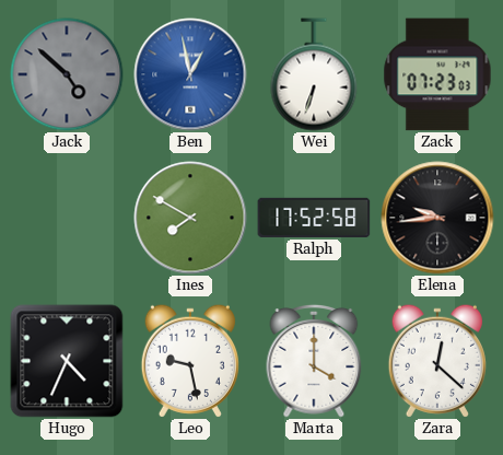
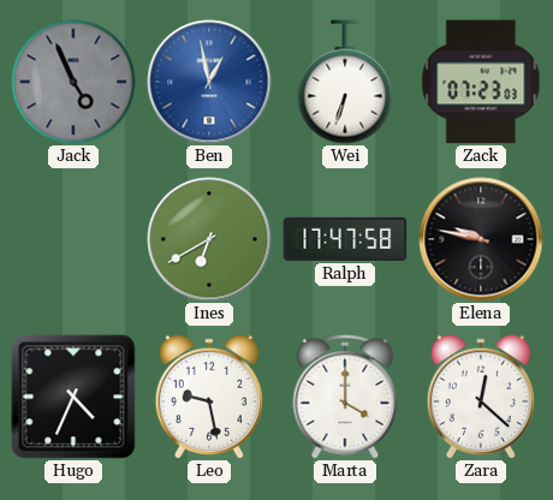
Jack: 4:52 -> 4:56 (73, 82)
Ines: 7:50 -> 6:40 (209, 239)
Ralph: 17:52 -> 17:47 (345, 239)
Elena: 9:44 -> 9:47 (481, 239)
